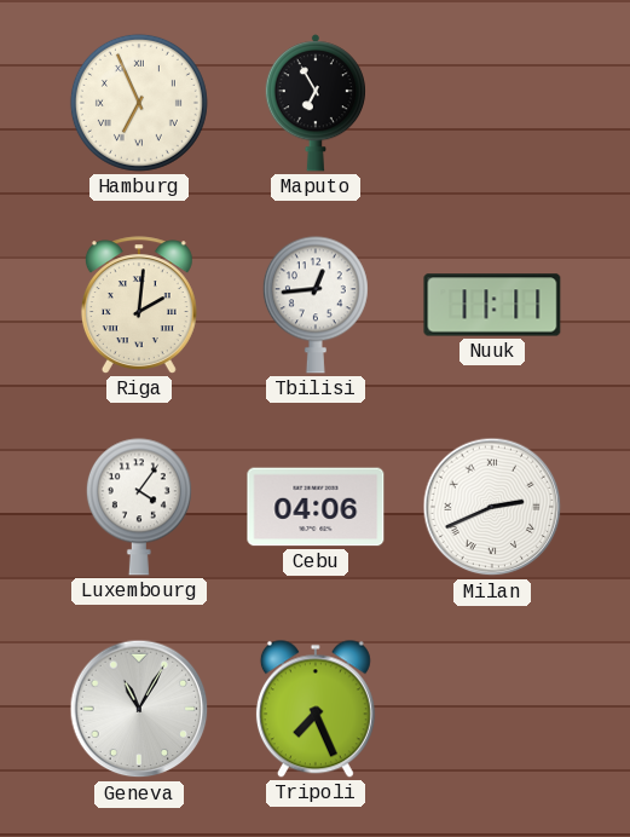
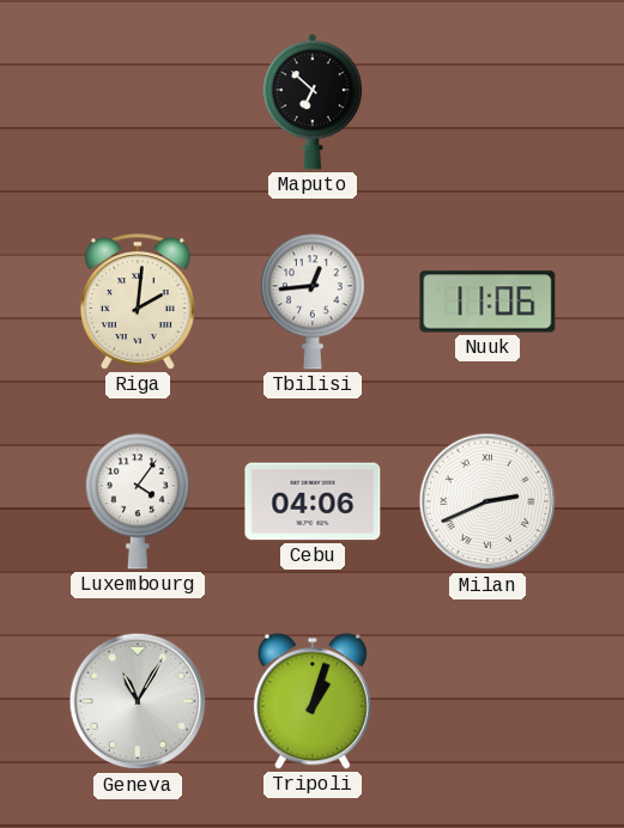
Hamburg: 6:56 -> none (139, 103)
Maputo: 6:55 -> 6:52 (313, 102)
Nuuk: 11:11 -> 11:06 (487, 302)
Tripoli: 7:26 -> 1:03 (313, 701)
